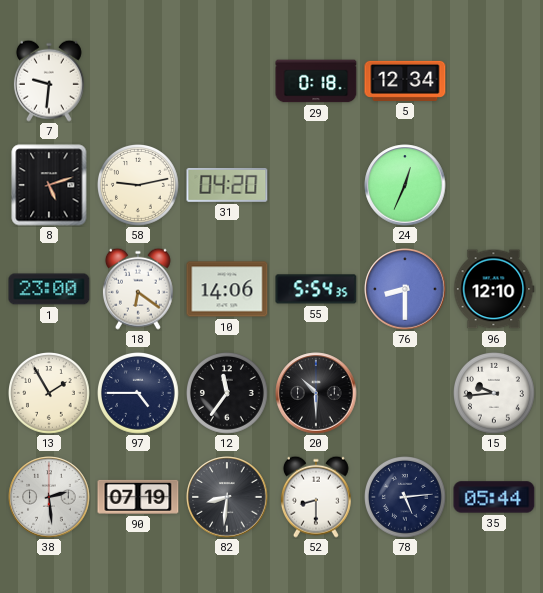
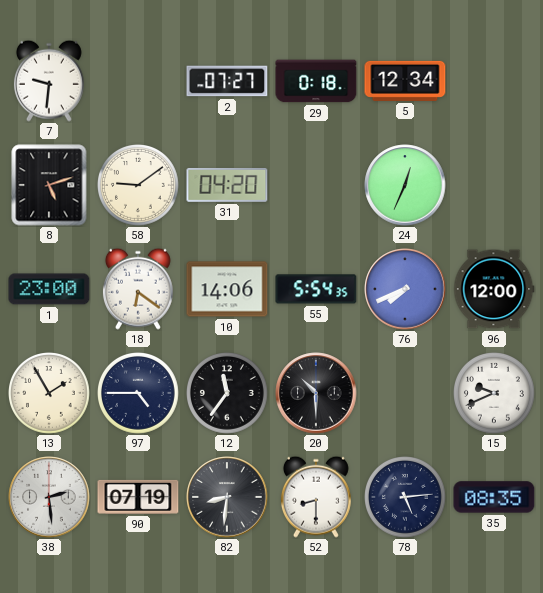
2: none -> 07:27 (227, 81)
58: 9:13 -> 9:09 (139, 186)
76: 8:30 -> 7:41 (405, 289)
96: 12:10 -> 12:00 (494, 289)
15: 9:44 -> 9:41 (495, 394)
35: 05:44 -> 08:35 (494, 497)
